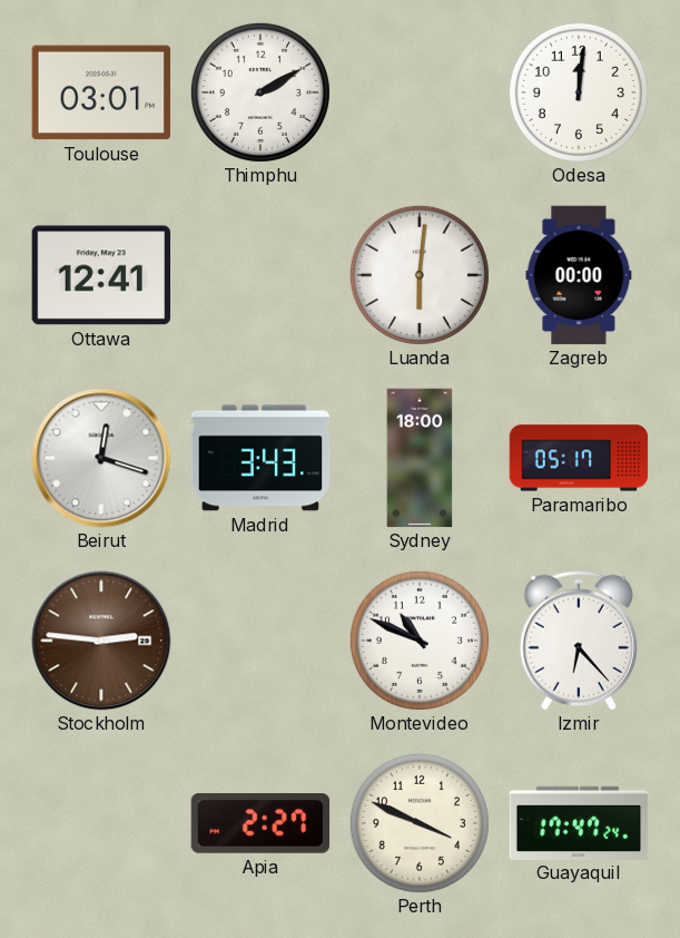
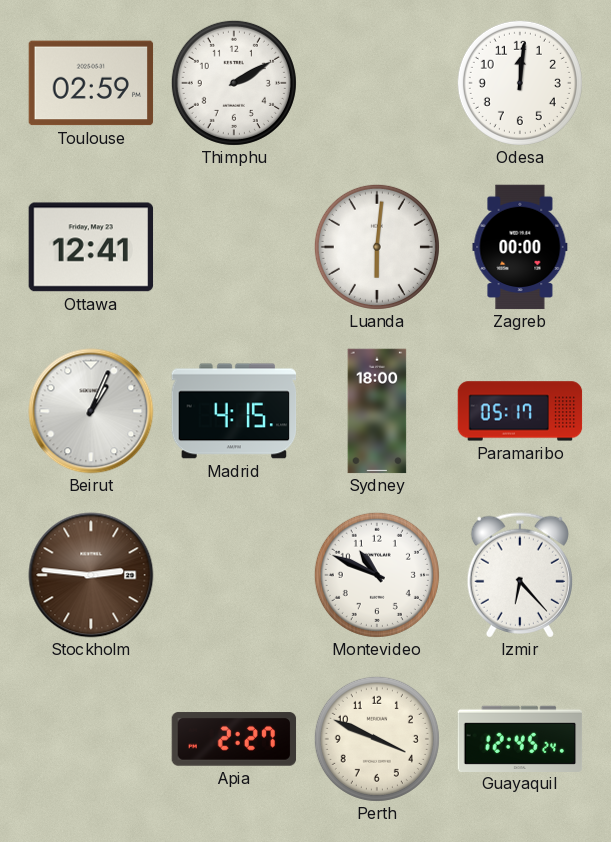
Toulouse: 03:01 -> 02:59 (91, 83)
Beirut: 12:18 -> 1:04 (91, 411)
Madrid: 3:43 -> 4:15 (234, 411)
Guayaquil: 17:47 -> 12:45 (520, 738)
